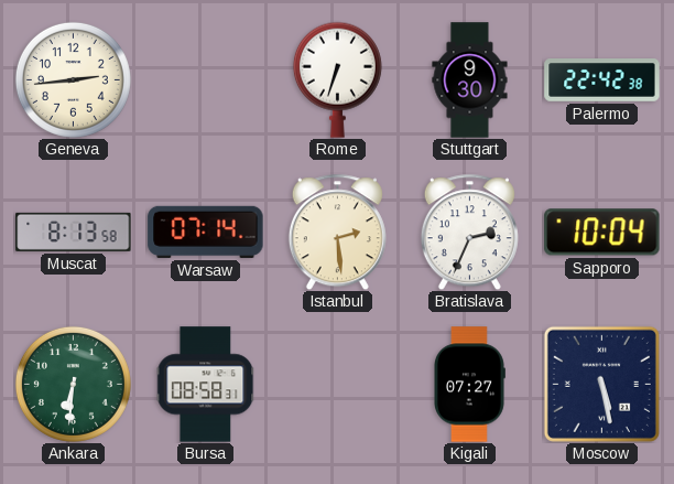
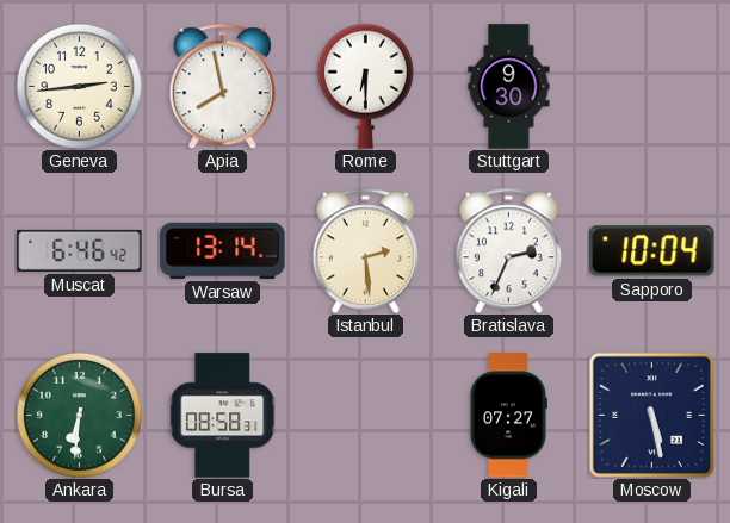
Apia: none -> 7:58 (222, 86)
Rome: 6:33 -> 6:30 (365, 86)
Palermo: 22:42 -> none (602, 80)
Muscat: 8:13 -> 6:46 (80, 250)
Warsaw: 07:14 -> 13:14 (223, 250)
